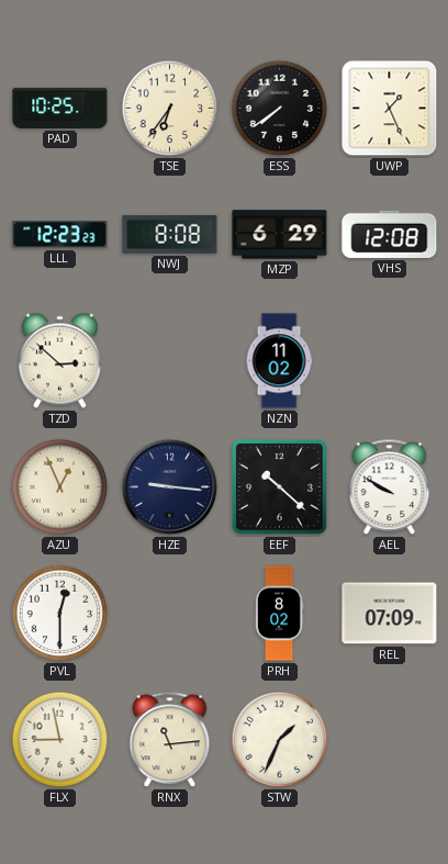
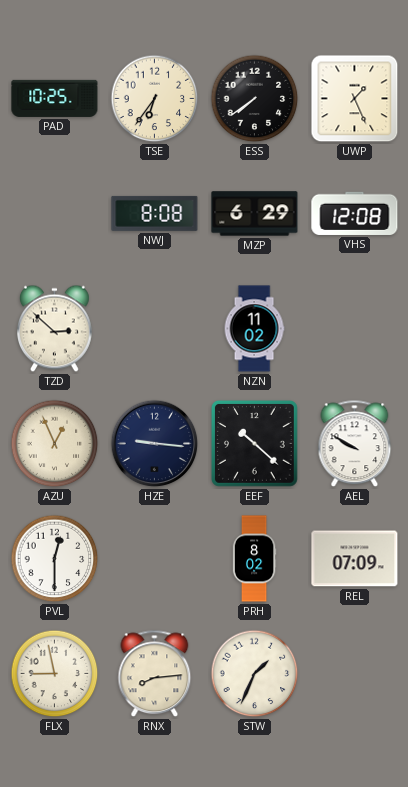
LLL: 12:23 -> none (60, 235)
RNX: 11:14 -> 8:14 (155, 674)
